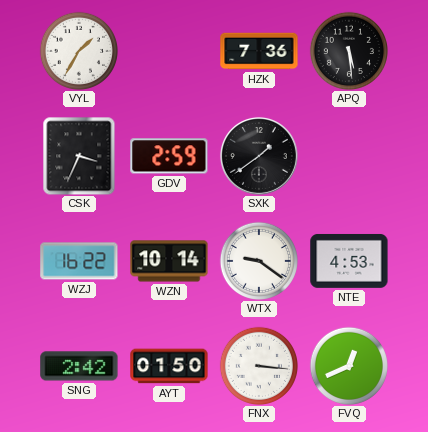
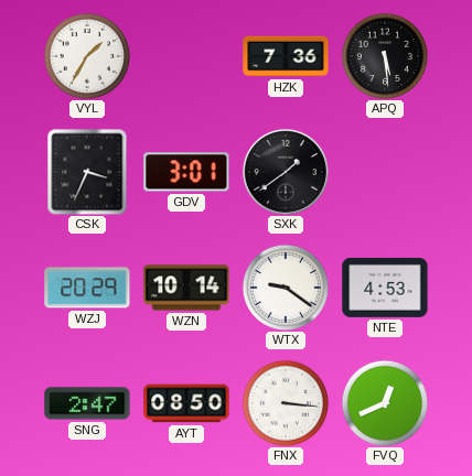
GDV: 2:59 -> 3:01 (186, 172)
WZJ: 16:22 -> 20:29 (87, 288)
SNG: 2:42 -> 2:47 (87, 403)
AYT: 01:50 -> 08:50 (186, 403)
